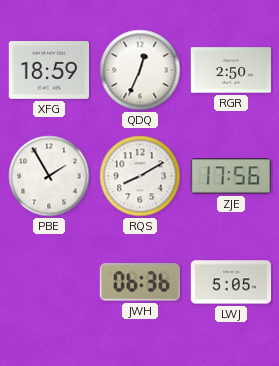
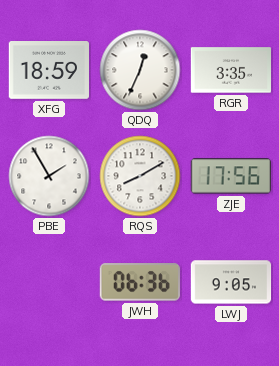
RGR: 2:50 -> 3:35 (231, 70)
LWJ: 5:05 -> 9:05 (231, 282)
